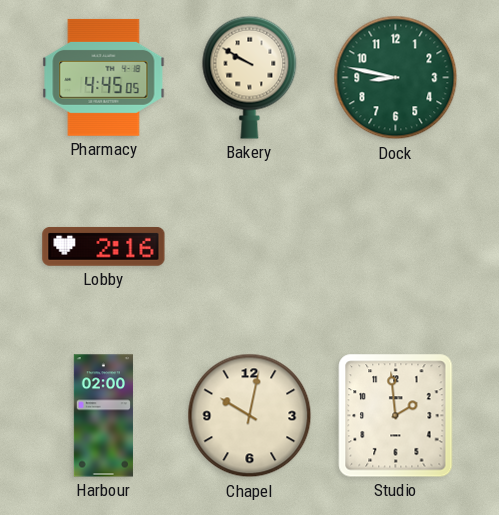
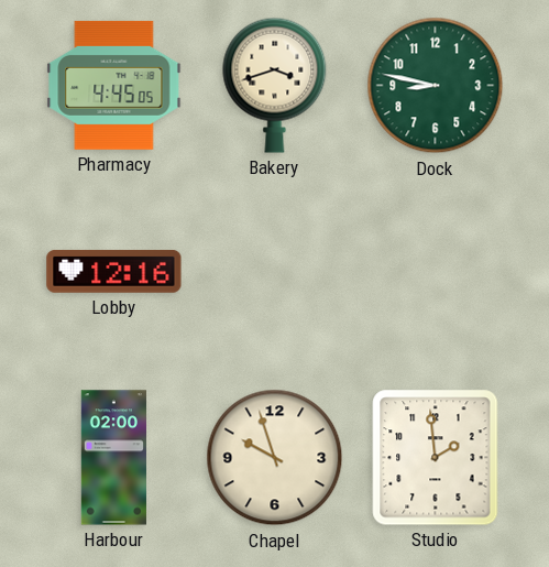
Bakery: 9:50 -> 3:42 (275, 85)
Lobby: 2:16 -> 12:16 (114, 271)
Chapel: 10:02 -> 9:57 (275, 458)
